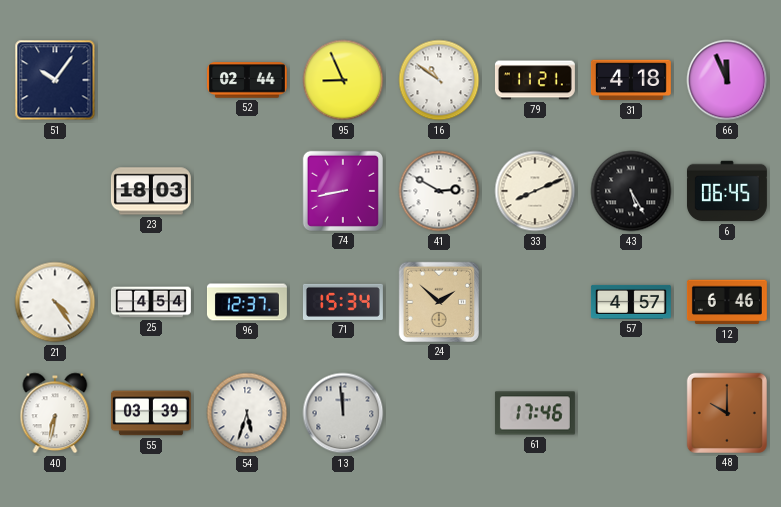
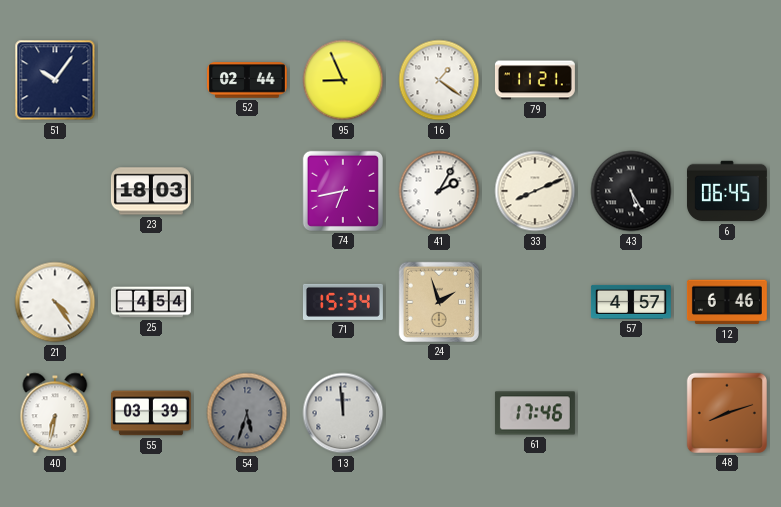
16: 10:51 -> 1:21 (439, 80)
31: 4:18 -> none (631, 80)
66: 11:56 -> none (727, 80)
74: 8:43 -> 6:43 (343, 191)
41: 2:50 -> 2:05 (439, 191)
96: 12:37 -> none (247, 302)
24: 1:52 -> 1:57 (439, 302)
54 dial: white -> grey (247, 413)
48: 10:00 -> 8:12 (727, 413)
